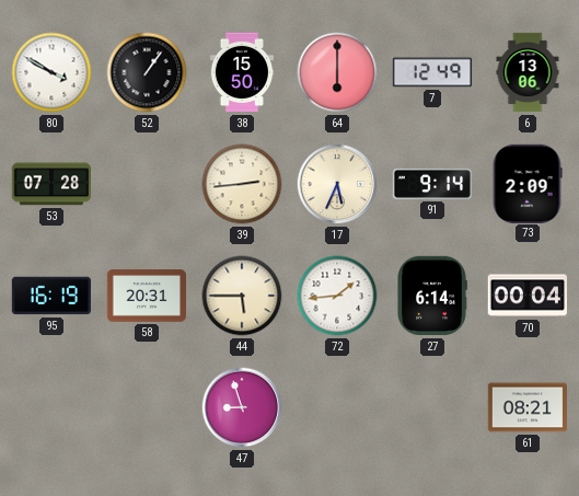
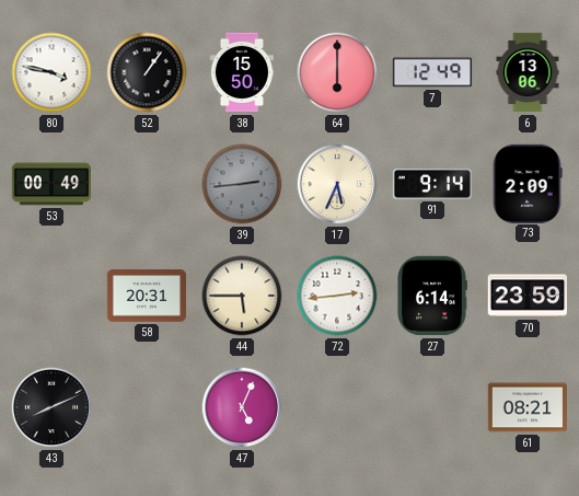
80: 3:50 -> 3:47 (51, 72)
53: 07:28 -> 00:49 (50, 184)
39 dial: cream -> grey (242, 184)
95: 16:19 -> none (51, 296)
72: 1:44 -> 2:44 (337, 296)
70: 00:04 -> 23:59 (526, 296)
43: none -> 8:11 (51, 407)
47: 8:57 -> 5:04 (242, 407)
